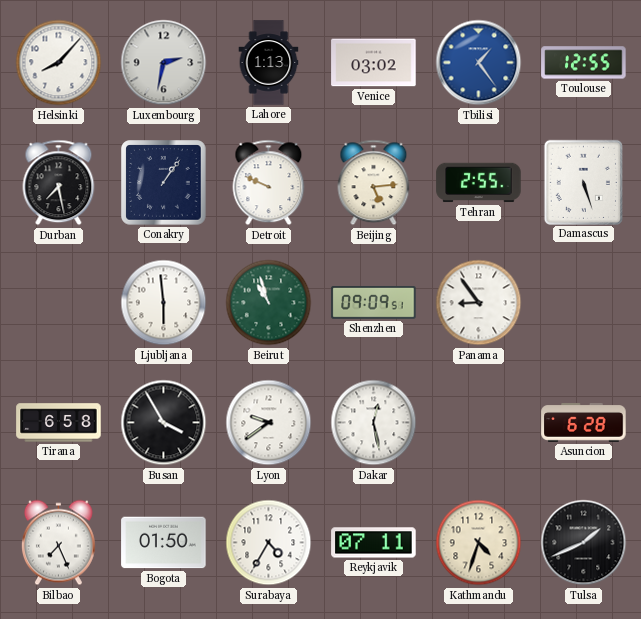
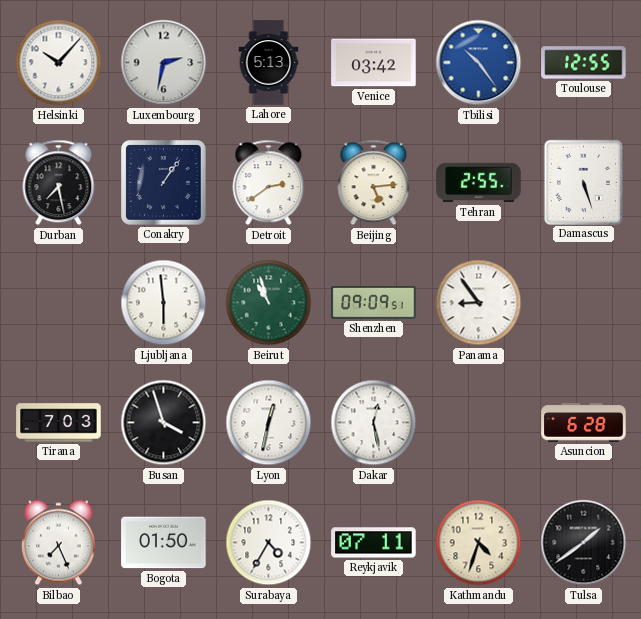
Helsinki: 8:07 -> 10:07 (59, 63)
Lahore: 1:13 -> 5:13 (269, 63)
Venice: 03:02 -> 03:42 (374, 63)
Tbilisi: 1:24 -> 10:24 (479, 63)
Detroit: 9:49 -> 2:39 (269, 183)
Tirana: 6:58 -> 7:03 (59, 423)
Busan: 3:55 -> 3:57 (164, 423)
Lyon: 9:39 -> 12:32 (269, 423)
Tulsa: 1:41 -> 1:39 (584, 543)
